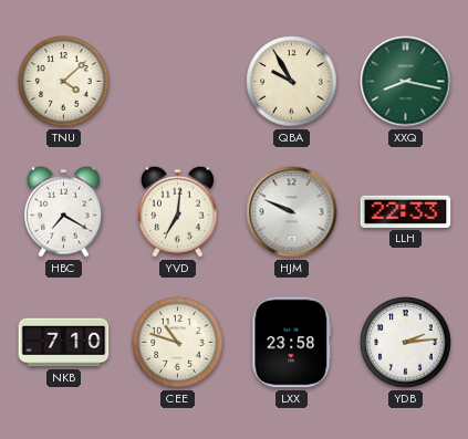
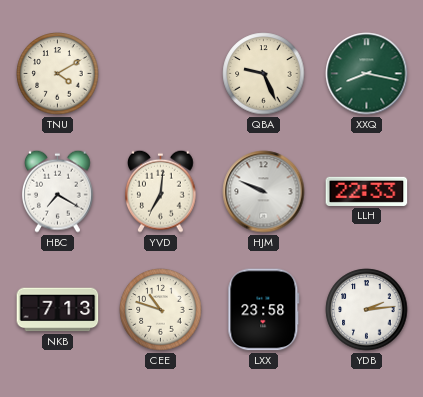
TNU: 4:08 -> 4:10 (58, 74)
QBA: 9:55 -> 9:26 (264, 74)
NKB: 7:10 -> 7:13 (58, 310)
